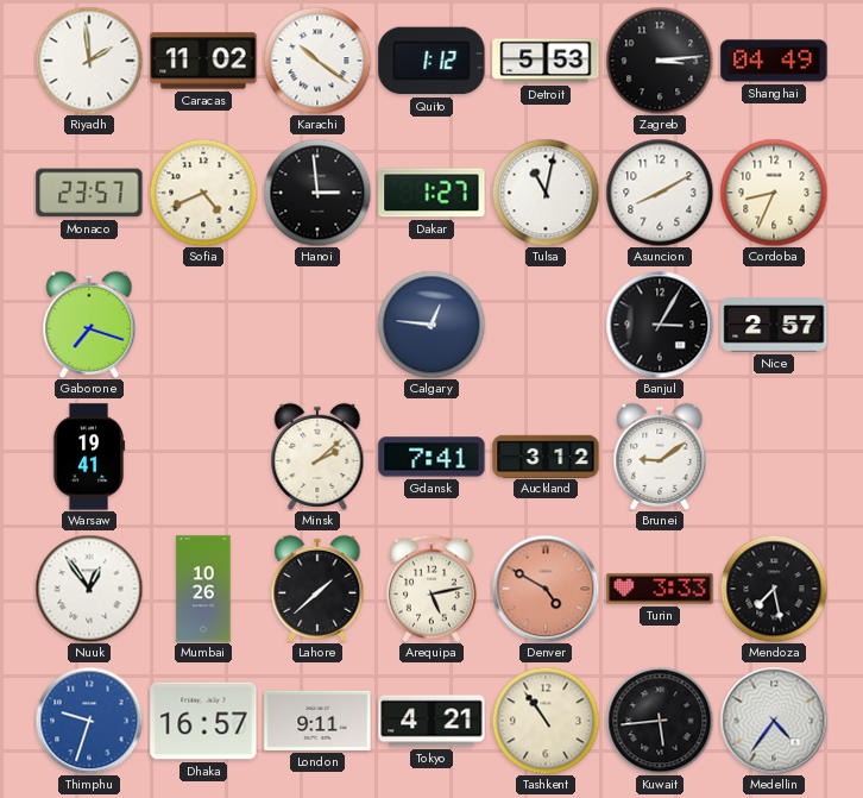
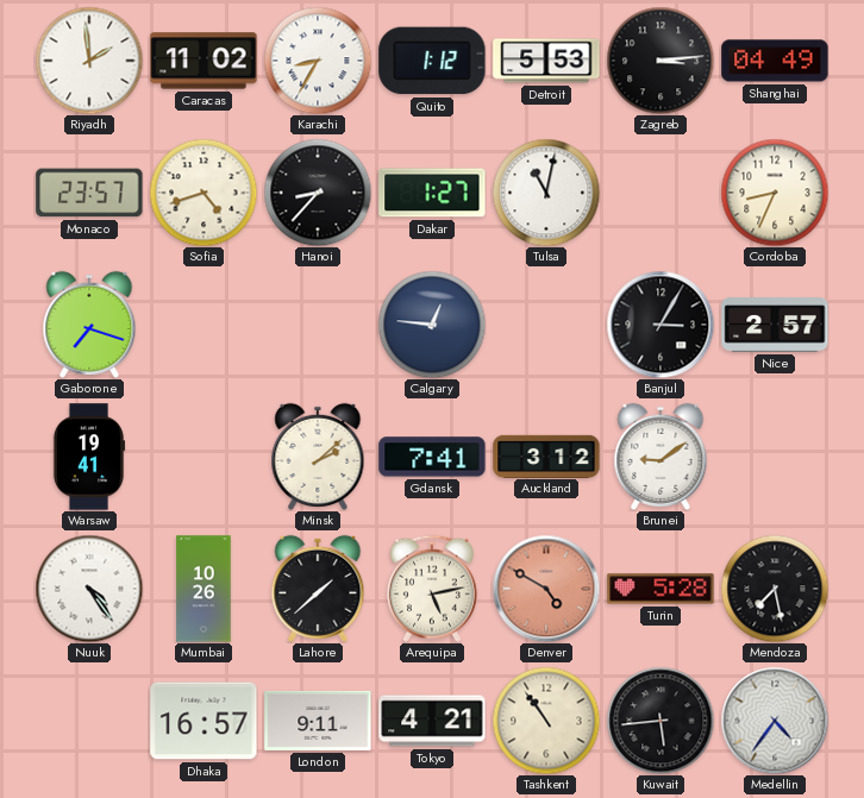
Karachi: 10:21 -> 8:35 (318, 61)
Sofia: 4:41 -> 4:42 (204, 193)
Hanoi: 2:59 -> 8:37 (318, 193)
Asuncion: 8:10 -> none (660, 193)
Nuuk: 12:54 -> 4:24 (89, 589)
Turin: 3:33 -> 5:28 (660, 589)
Thimphu: 9:33 -> none (89, 721)
